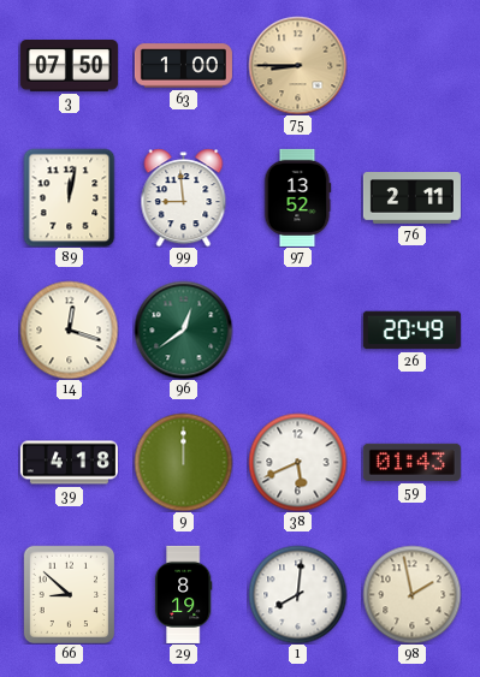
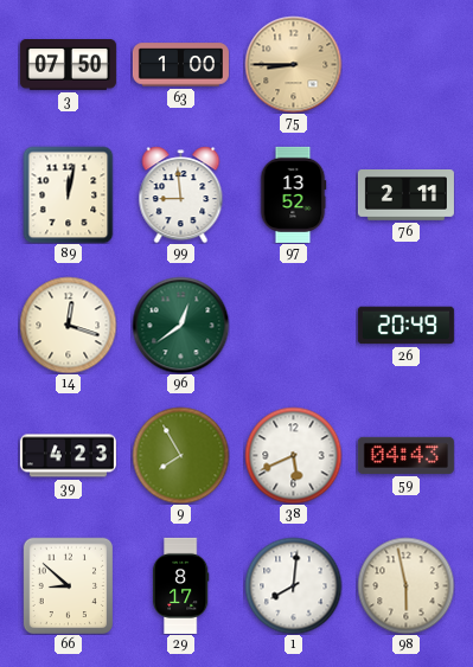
39: 4:18 -> 4:23 (68, 456)
9: 12:00 -> 7:55 (180, 455)
59: 01:43 -> 04:43 (405, 455)
29: 8:19 -> 8:17 (180, 585)
98: 1:58 -> 5:58 (405, 585)
